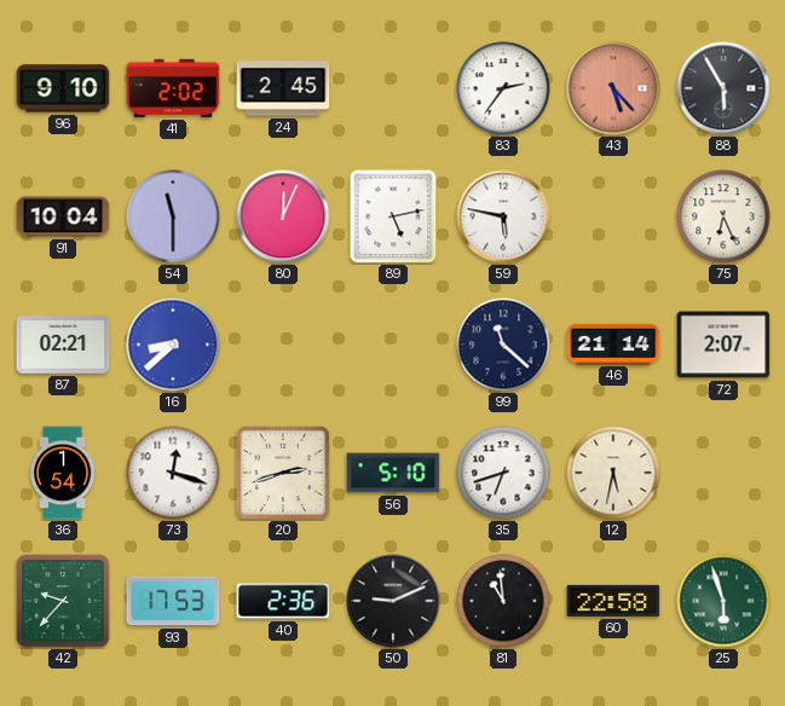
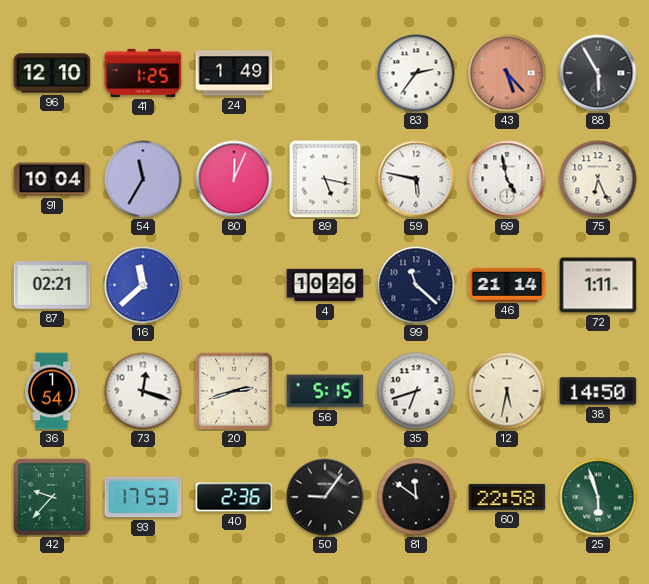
96: 9:10 -> 12:10 (52, 73)
41: 2:02 -> 1:25 (143, 73)
24: 2:45 -> 1:49 (234, 73)
54: 11:30 -> 11:35 (143, 179)
89: 5:13 -> 5:17 (325, 179)
69: none -> 4:58 (507, 179)
16: 8:38 -> 11:38 (143, 285)
4: none -> 10:26 (325, 285)
72: 2:07 -> 1:11 (598, 285)
56: 5:10 -> 5:15 (325, 391)
38: none -> 14:50 (598, 391)
50: 9:11 -> 9:06 (325, 497)
81: 10:59 -> 11:51 (416, 497)
